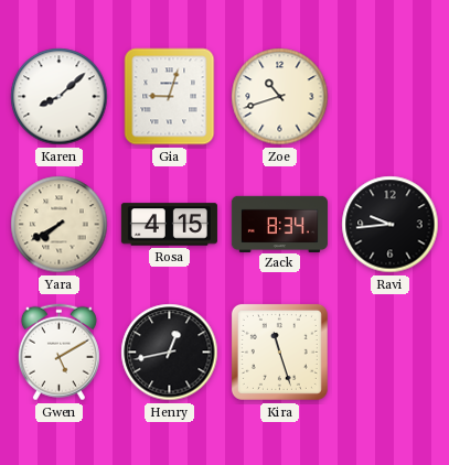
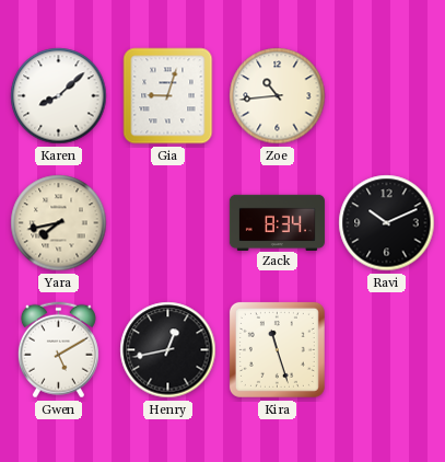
Zoe: 10:42 -> 10:44 (278, 96)
Yara: 7:40 -> 7:43 (59, 223)
Rosa: 4:15 -> none (169, 225)
Ravi: 9:44 -> 10:11 (387, 223)
